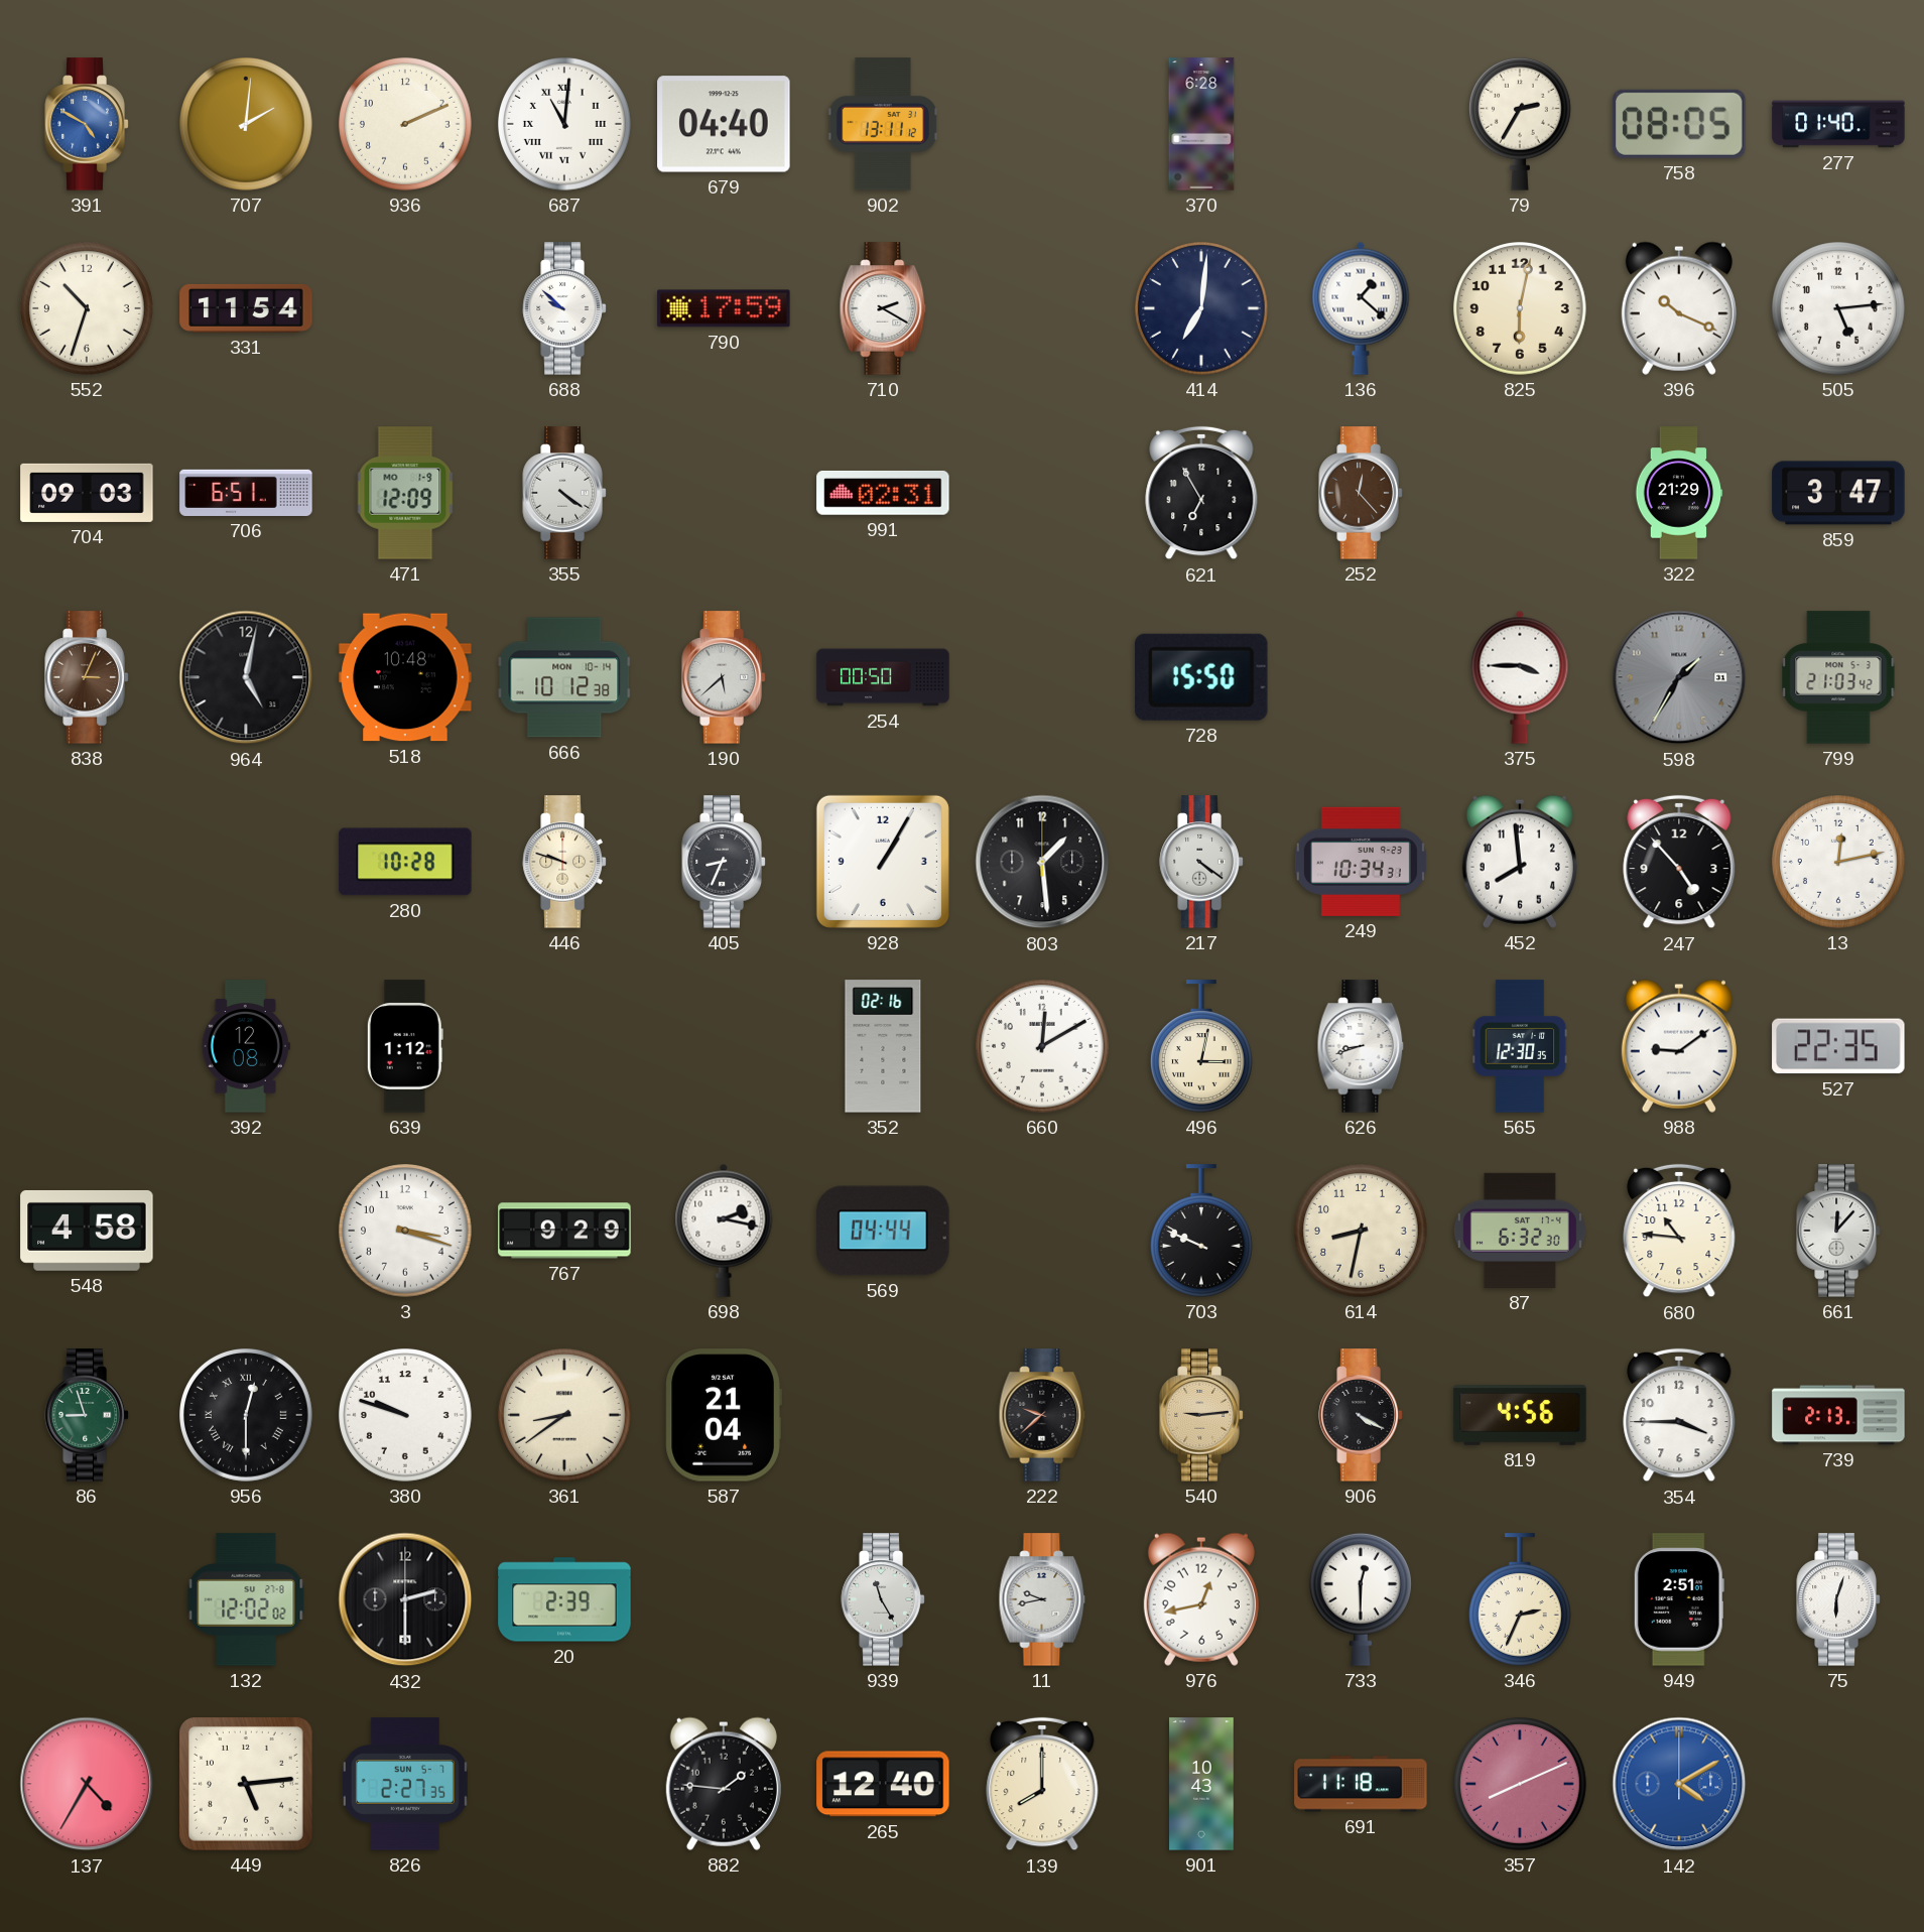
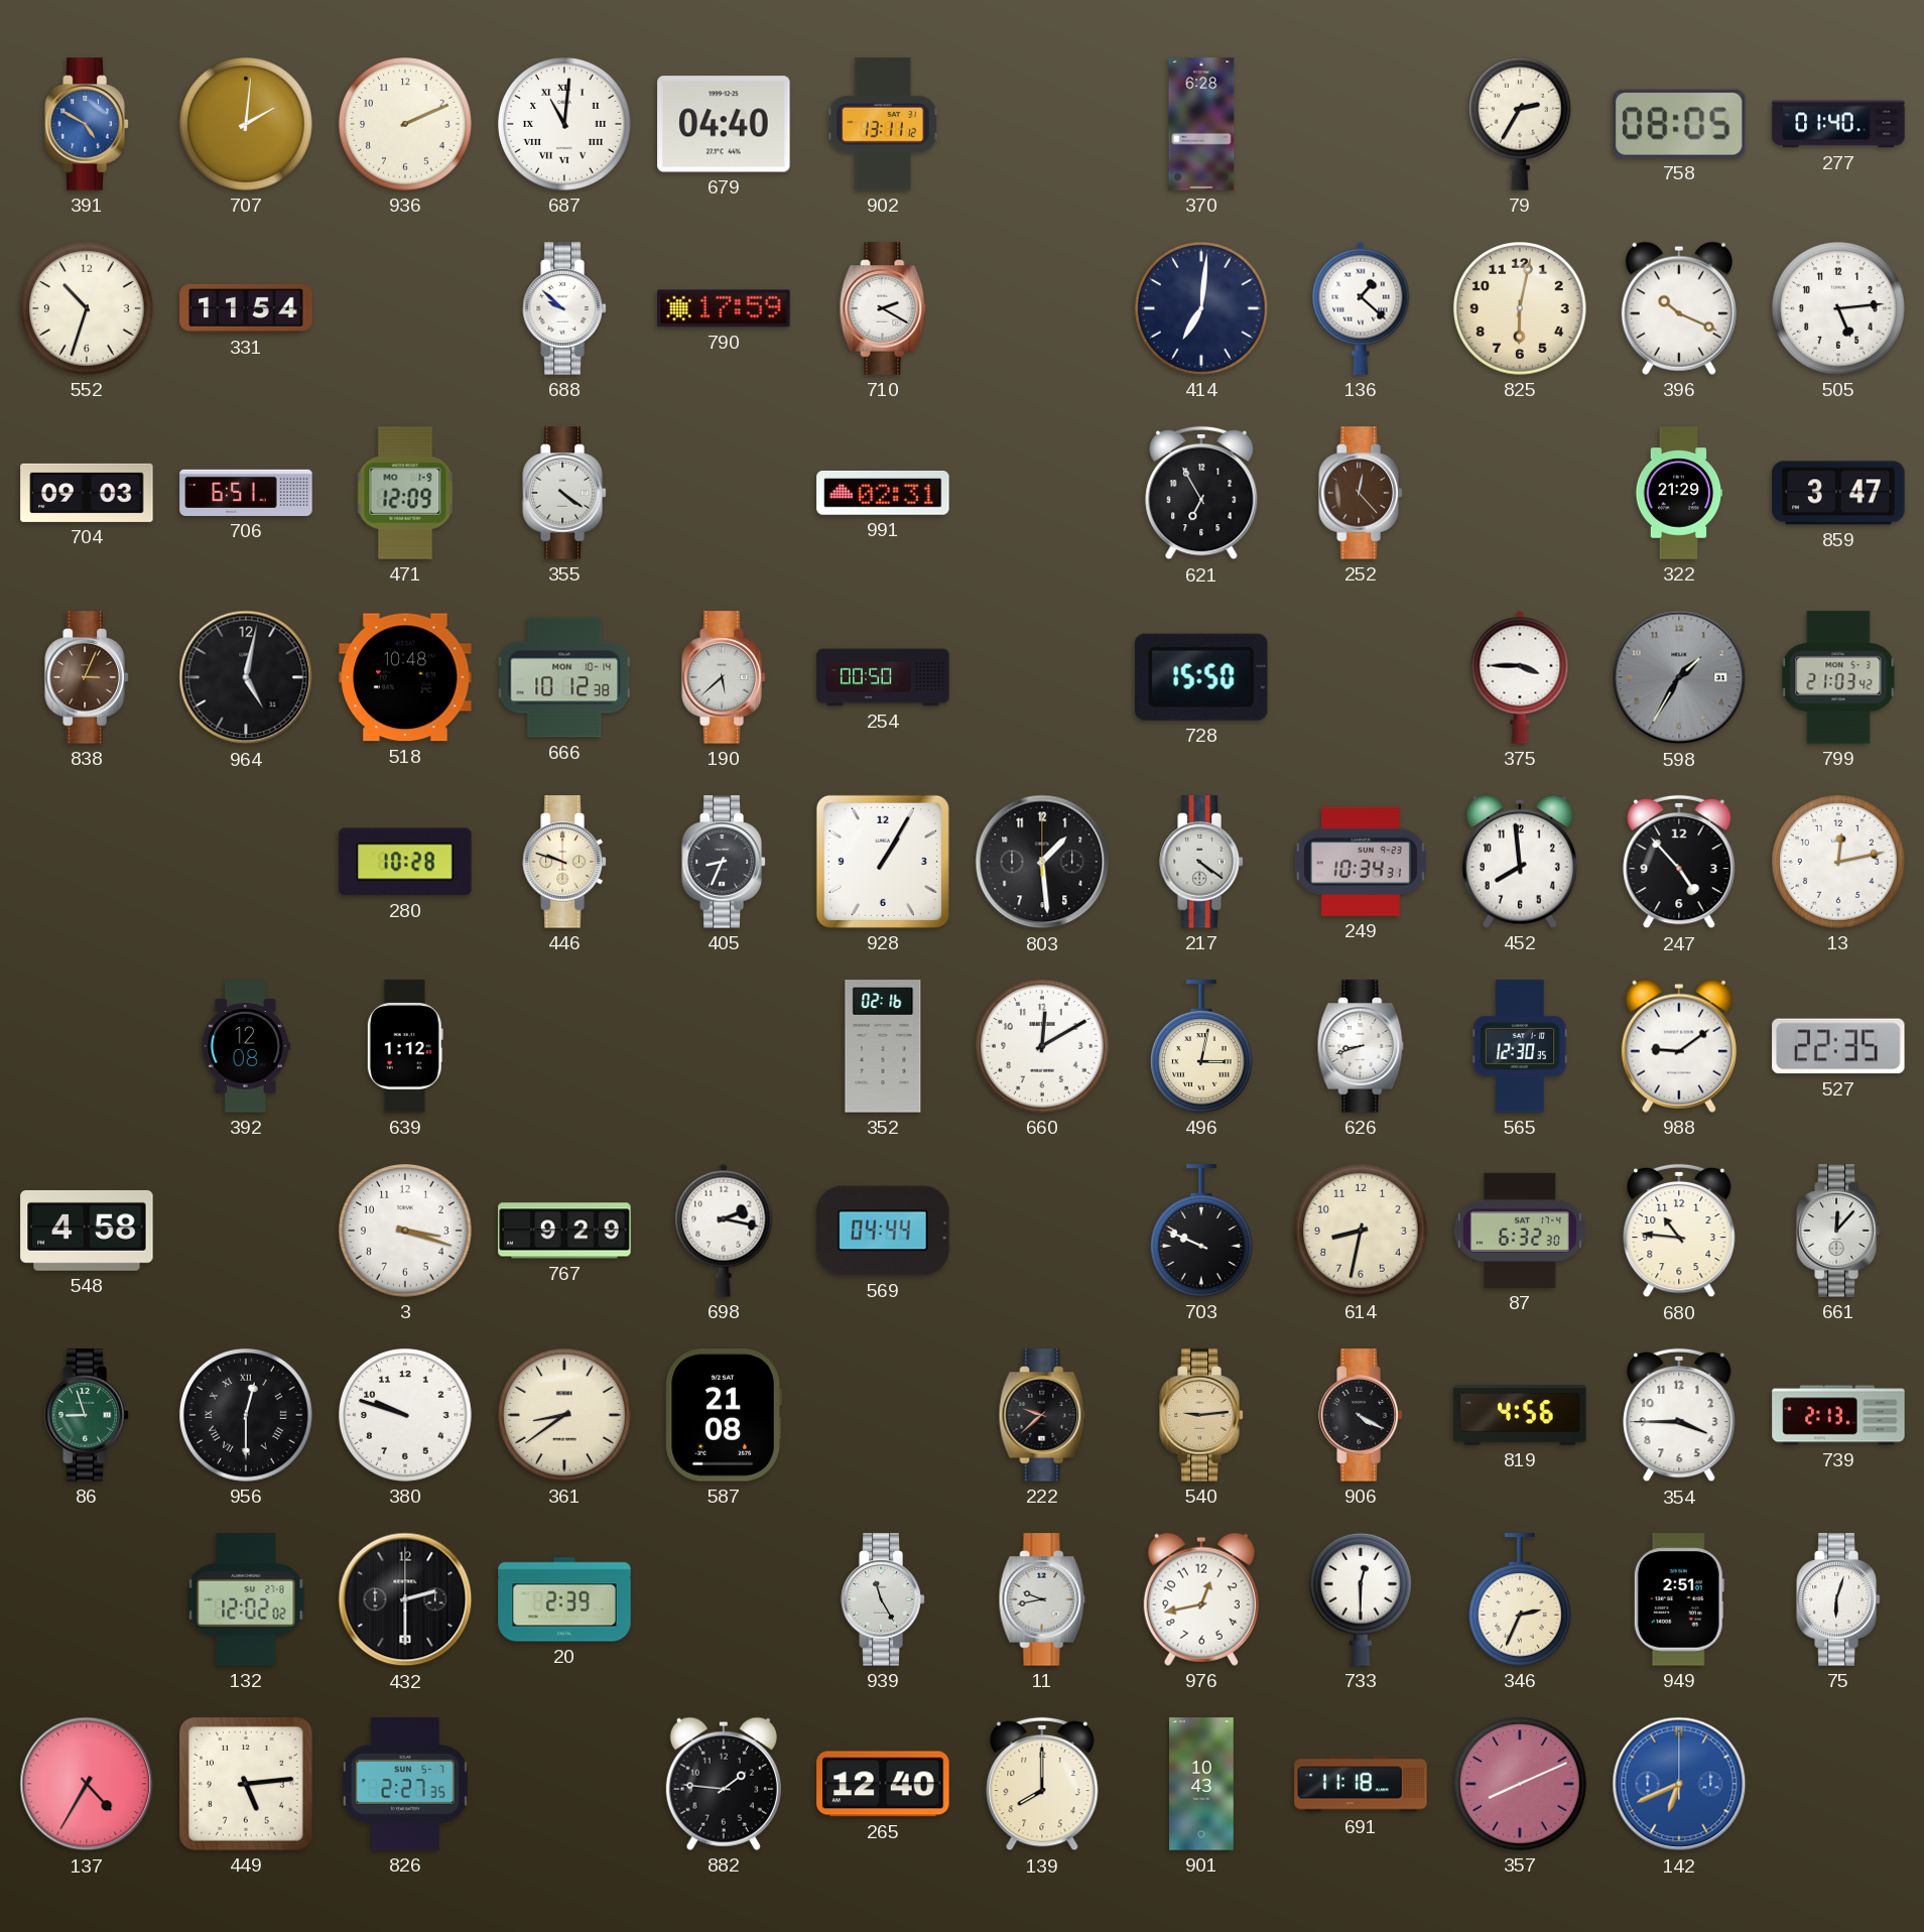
587: 21:04 -> 21:08 (724, 1415)
142: 4:10 -> 6:41 (1679, 1784)
